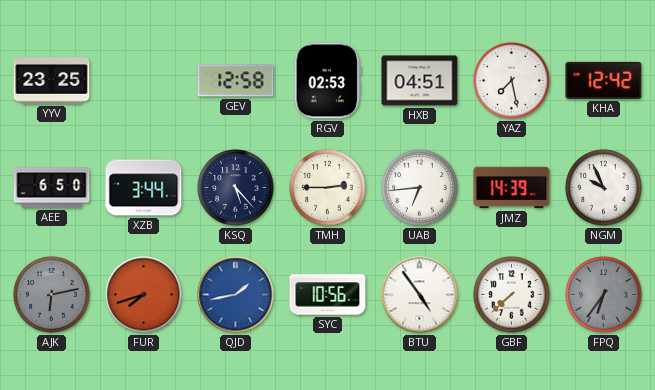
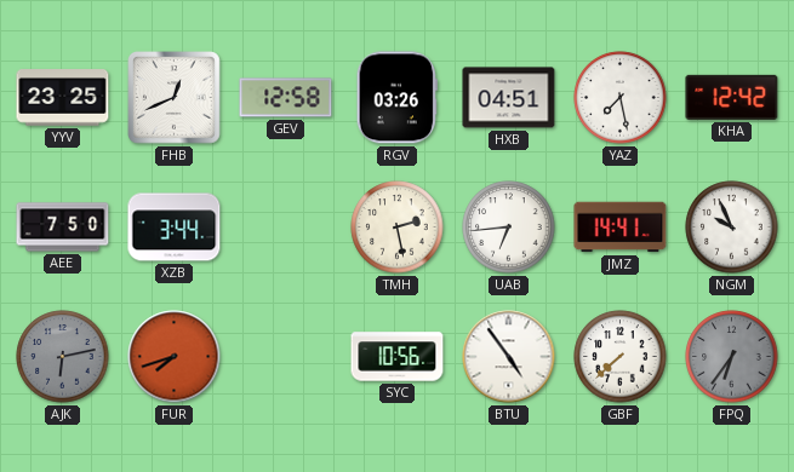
FHB: none -> 12:41 (175, 98)
RGV: 02:53 -> 03:26 (396, 98)
AEE: 6:50 -> 7:50 (63, 228)
KSQ: 5:23 -> none (236, 188)
TMH: 2:45 -> 2:28 (398, 228)
JMZ: 14:39 -> 14:41 (621, 228)
QJD: 1:43 -> none (236, 295)
